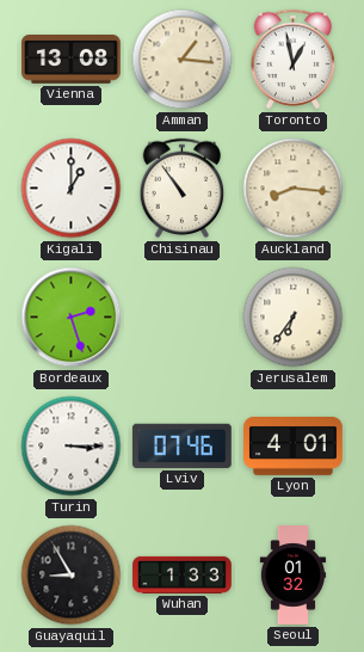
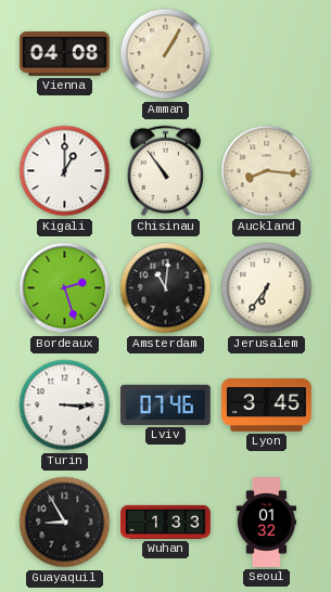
Vienna: 13:08 -> 04:08 (65, 54)
Amman: 1:16 -> 1:05 (166, 54)
Toronto: 12:58 -> none (294, 60)
Amsterdam: none -> 11:01 (166, 288)
Lyon: 4:01 -> 3:45 (267, 406)
